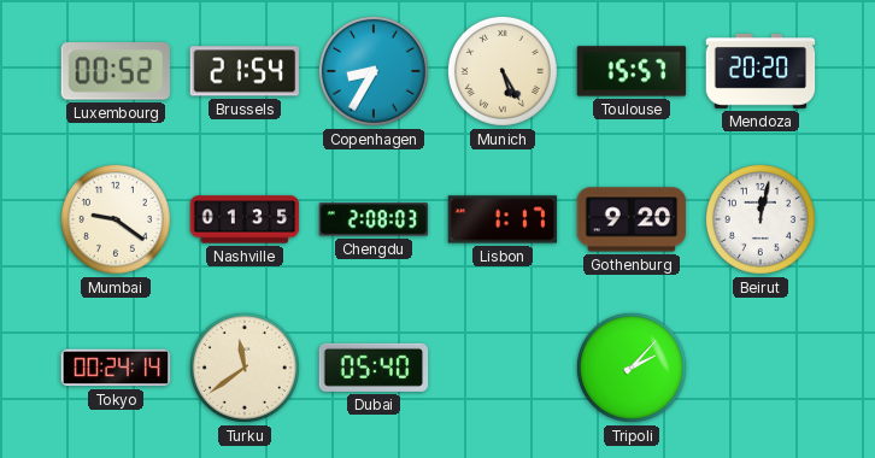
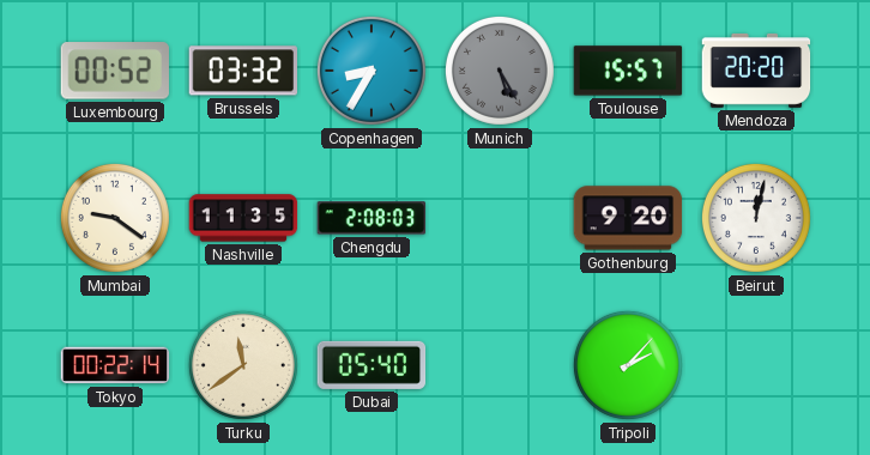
Brussels: 21:54 -> 03:32 (243, 71)
Munich dial: cream -> grey (500, 71)
Nashville: 01:35 -> 11:35 (243, 218)
Lisbon: 1:17 -> none (503, 219)
Tokyo: 00:24 -> 00:22 (115, 365)
